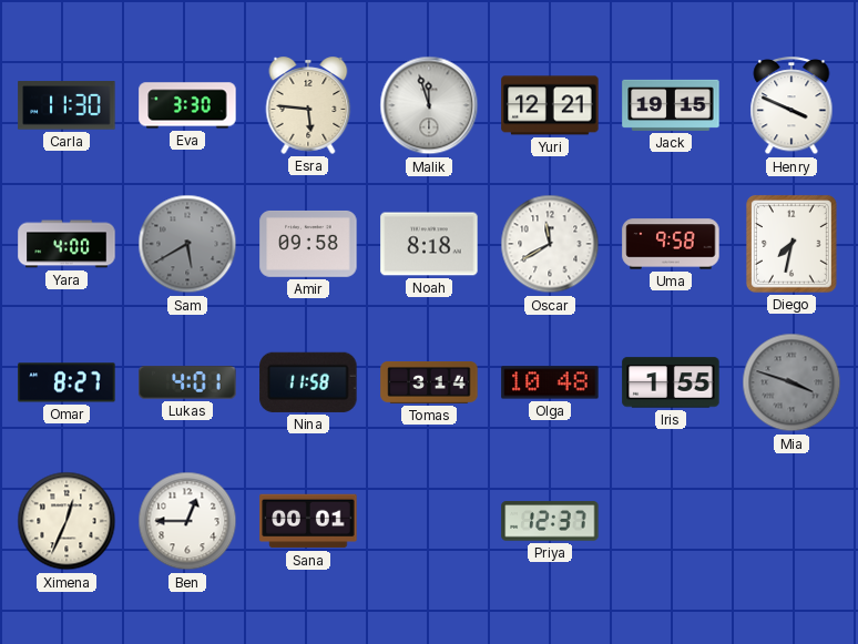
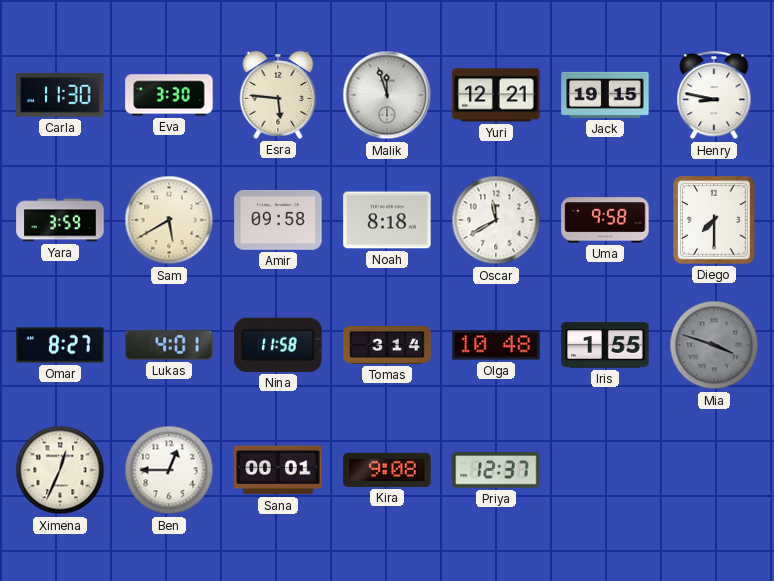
Henry: 3:49 -> 8:47 (714, 96)
Yara: 4:00 -> 3:59 (60, 220)
Sam dial: grey -> cream (169, 220)
Diego: 7:32 -> 7:30 (715, 221)
Kira: none -> 9:08 (387, 470)
